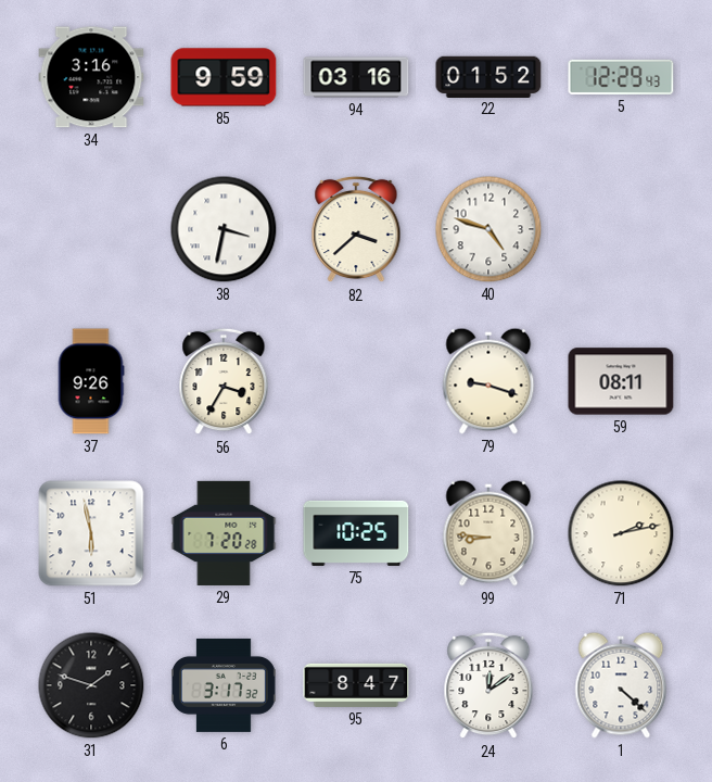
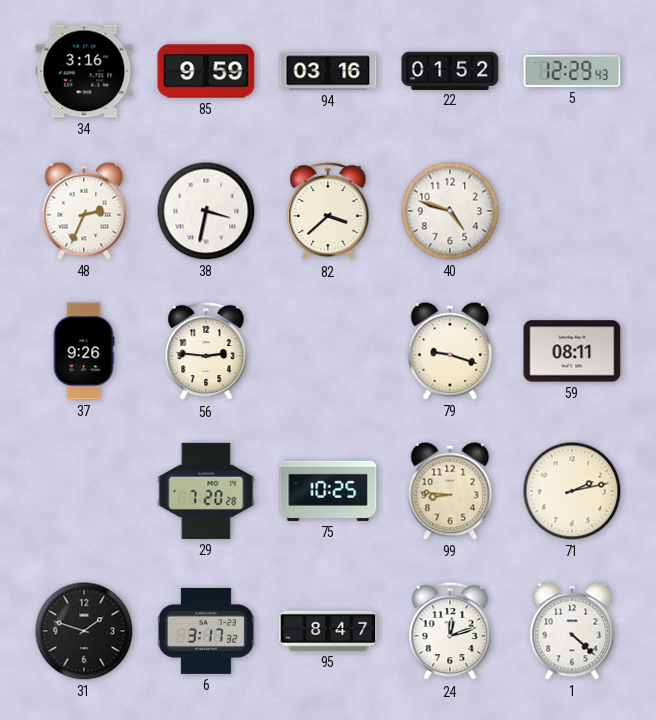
48: none -> 2:34 (84, 211)
56: 3:35 -> 2:46 (206, 351)
51: 5:58 -> none (91, 533)
24: 12:09 -> 12:12 (450, 631)
